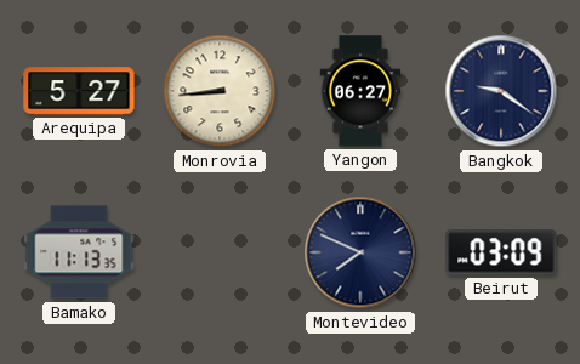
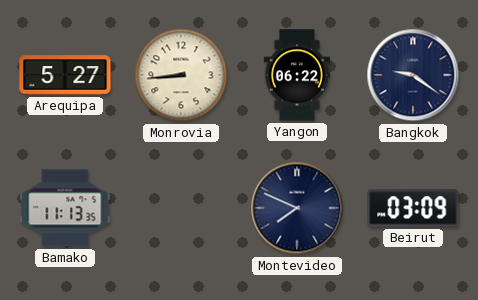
Yangon: 06:27 -> 06:22 (297, 75)
